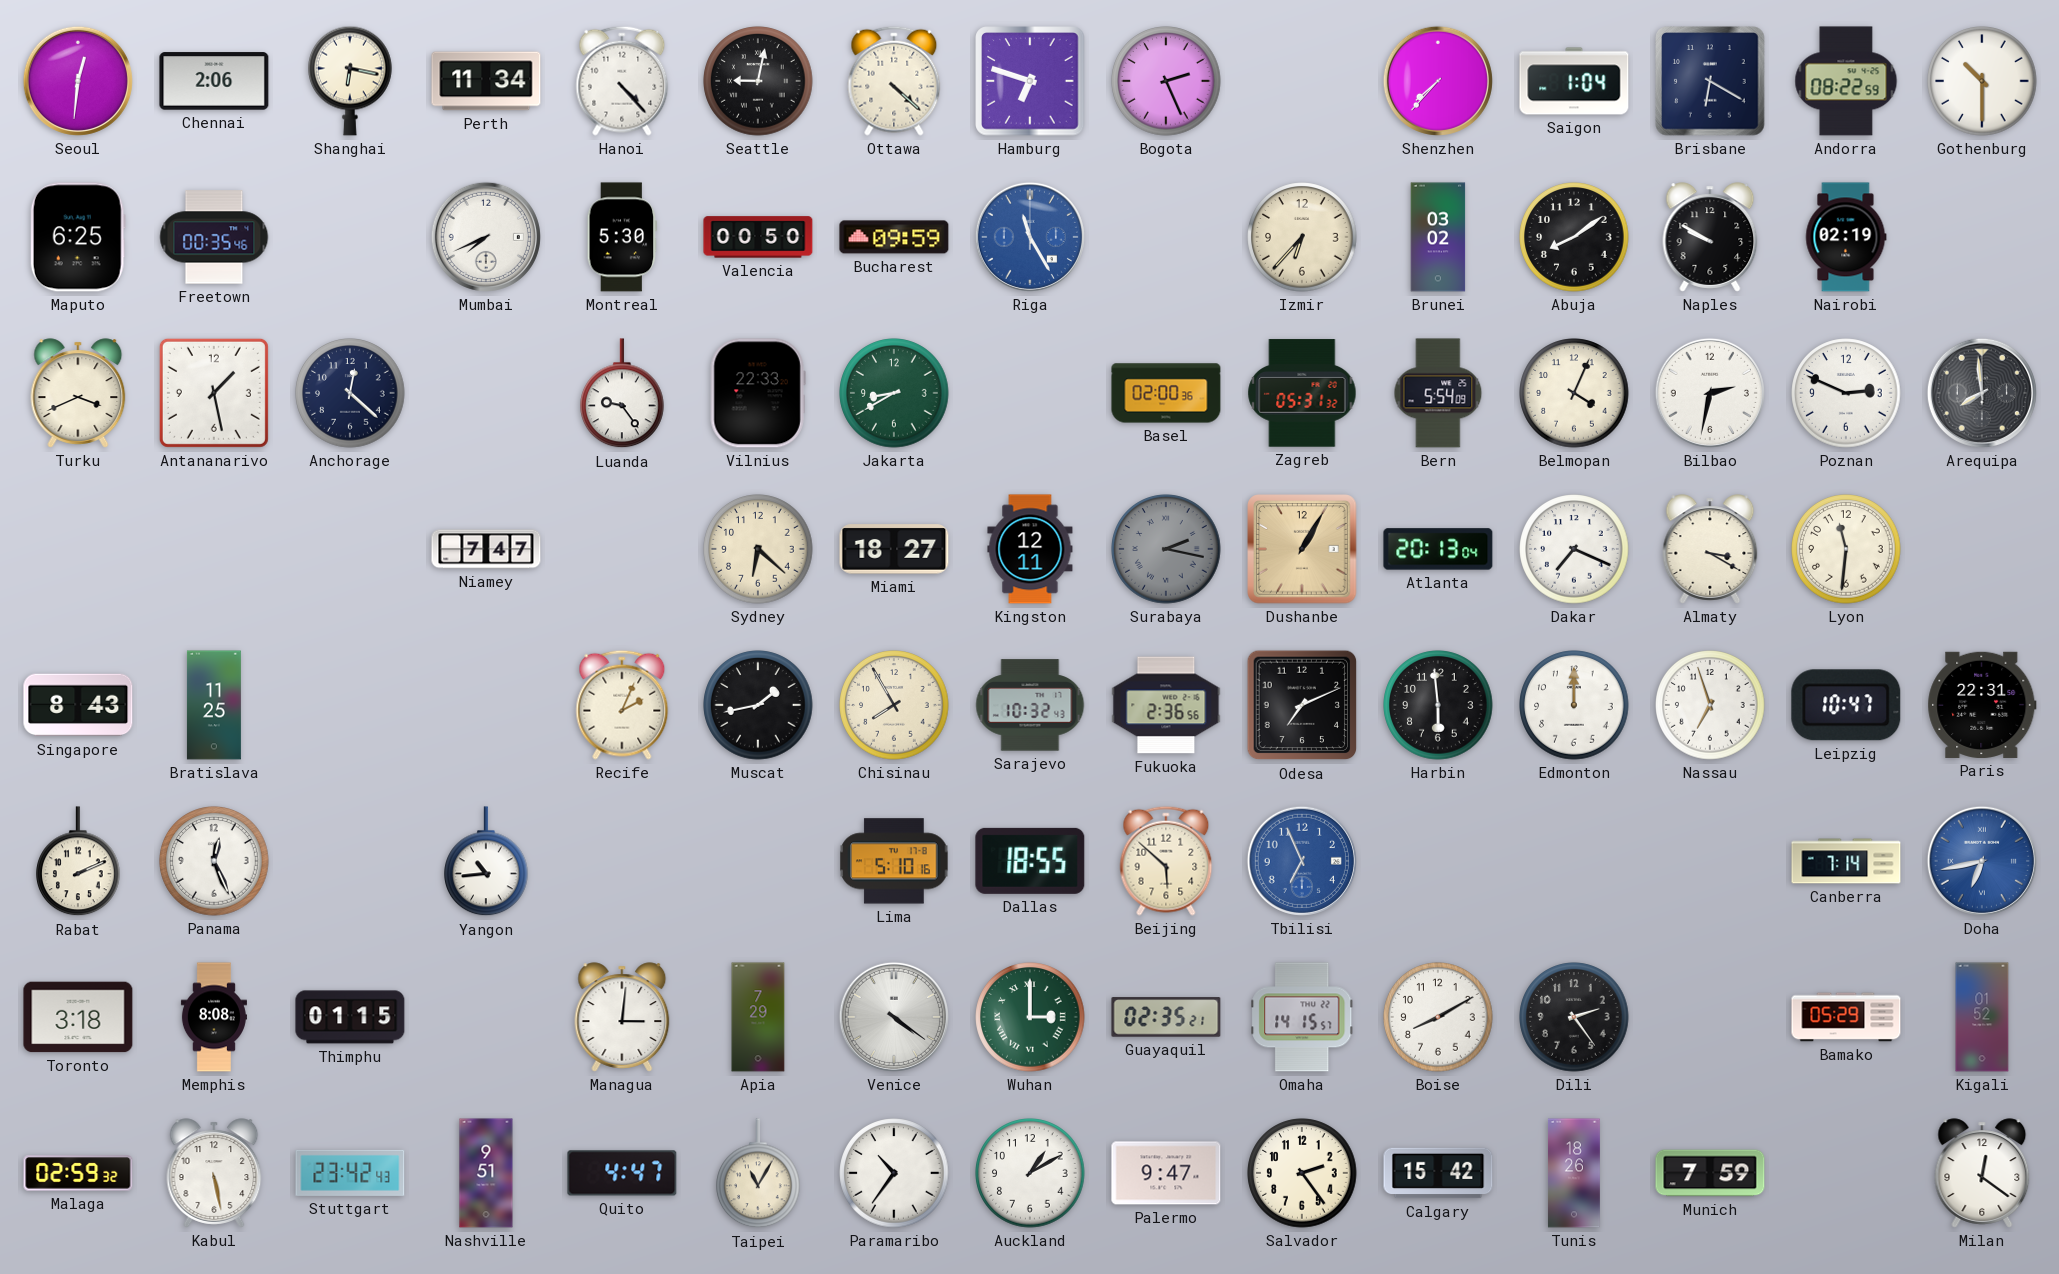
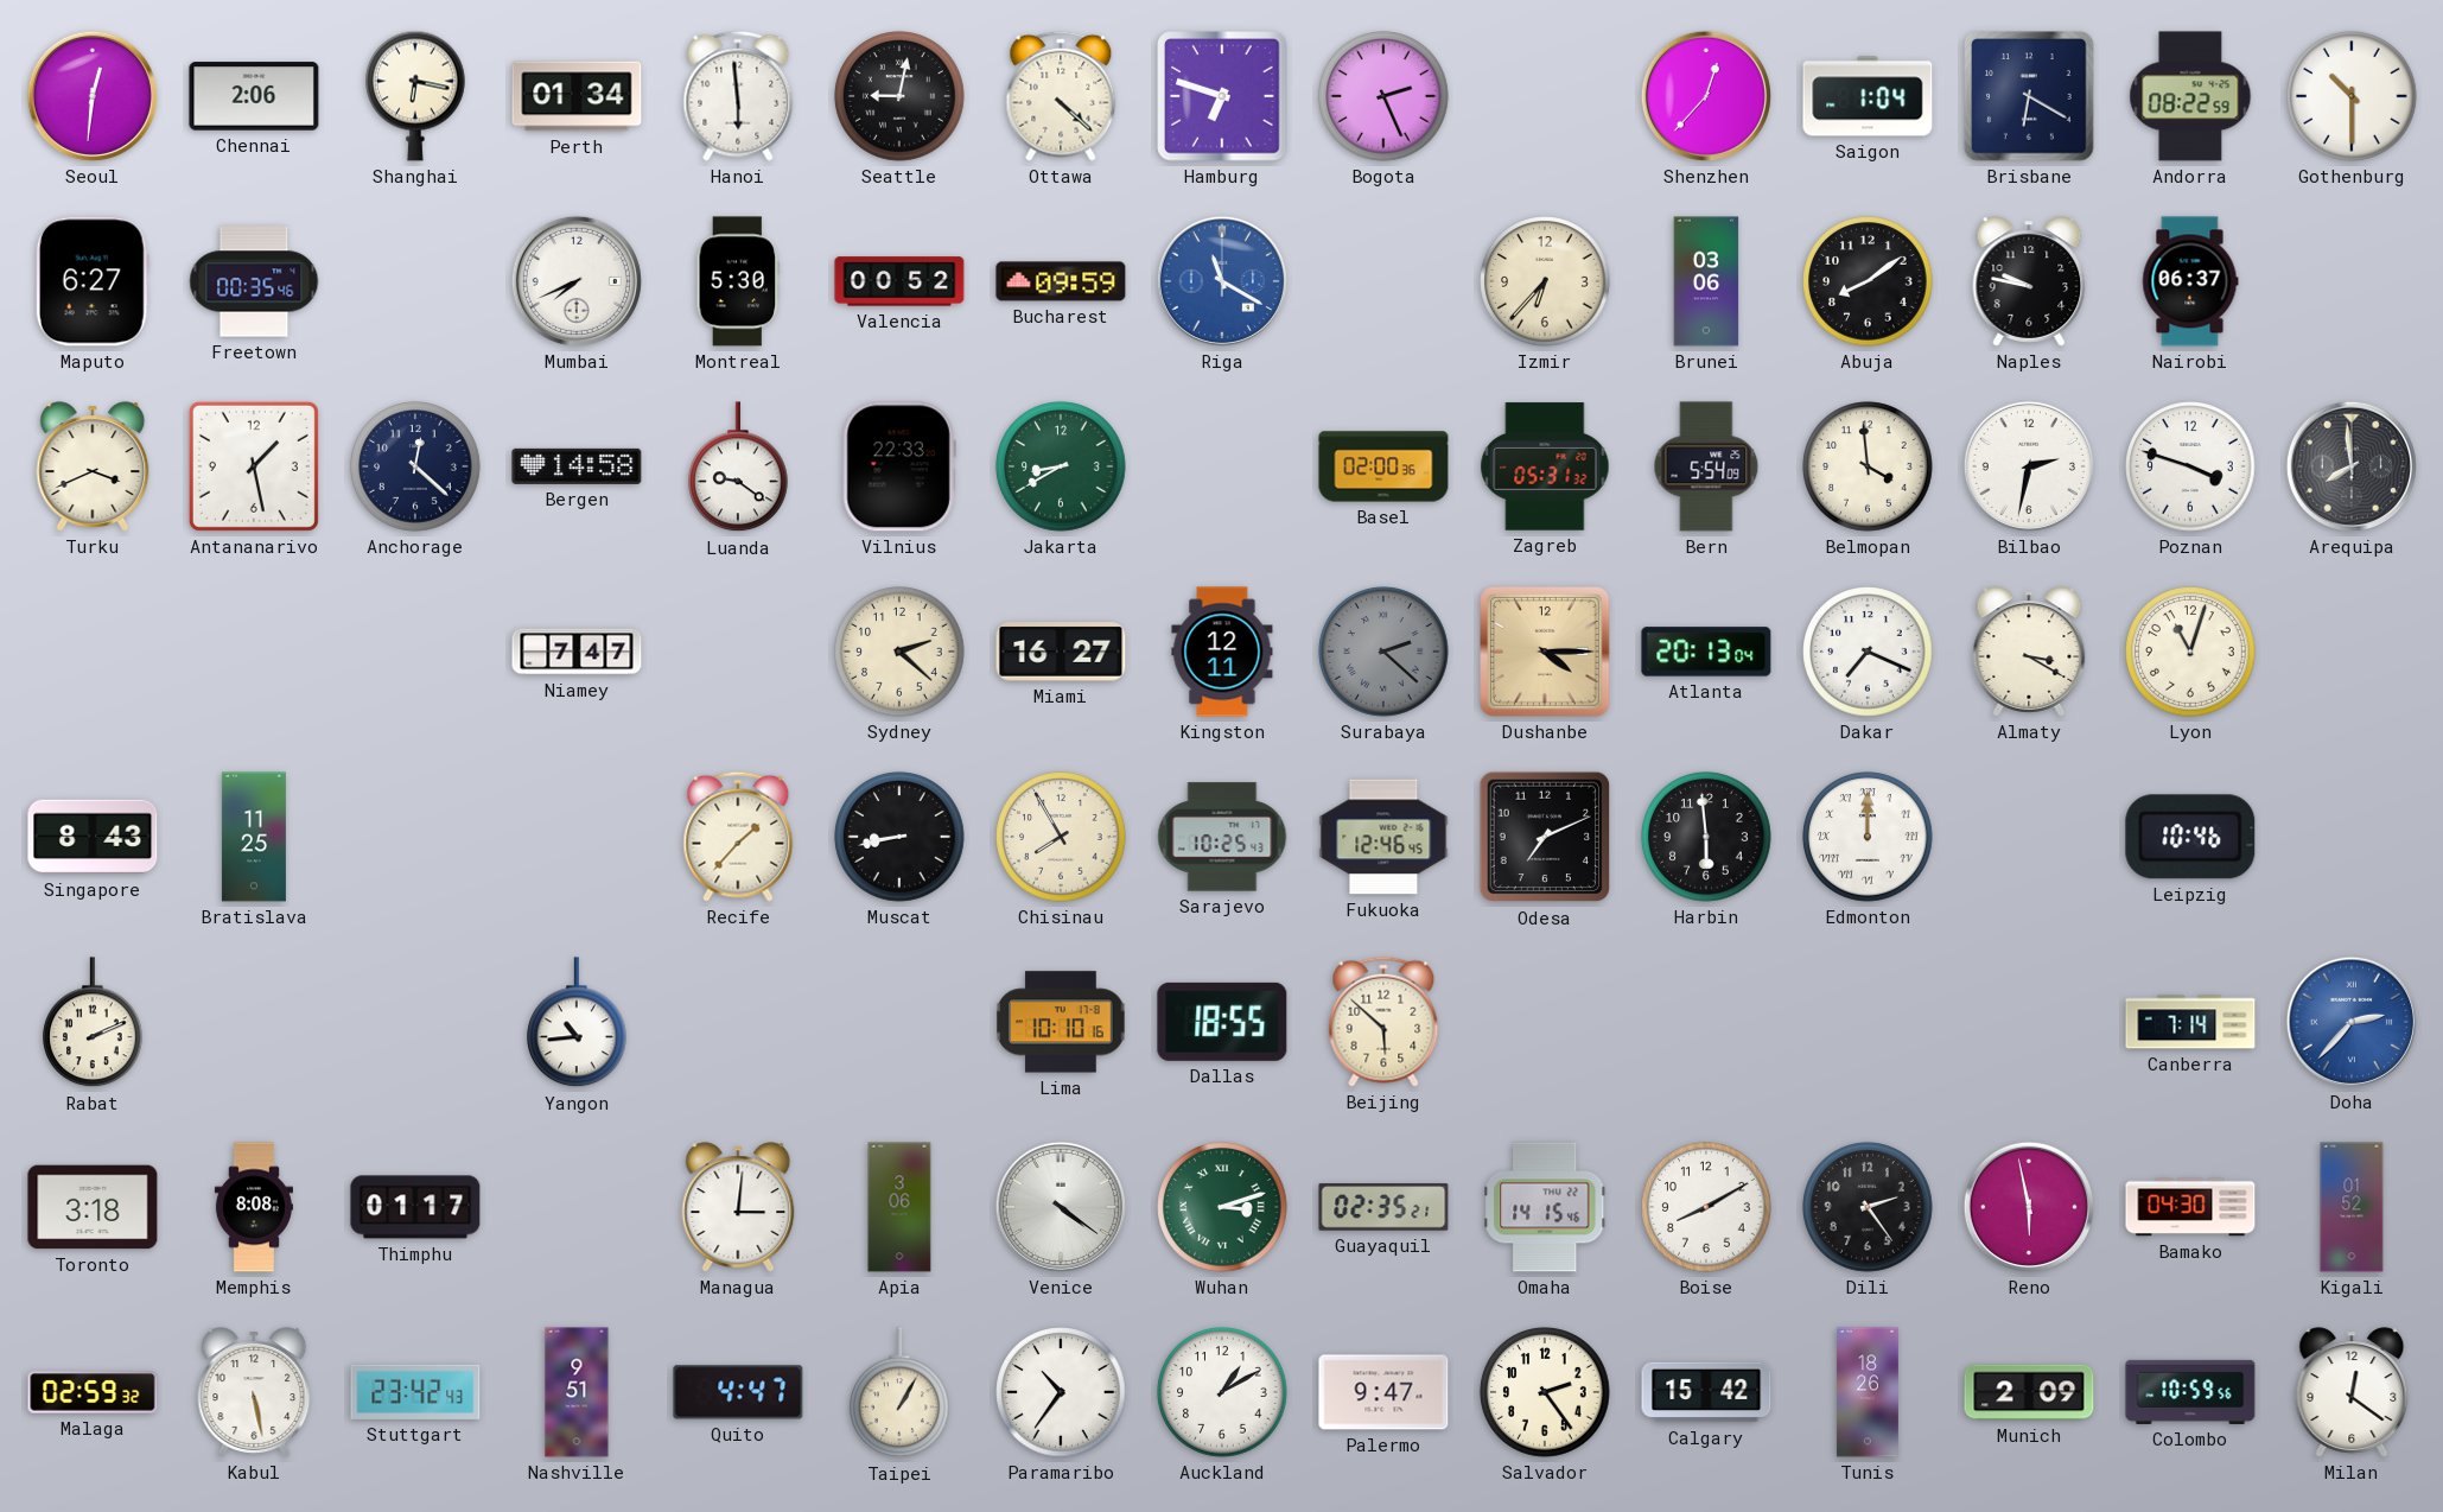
Perth: 11:34 -> 01:34 (577, 96)
Hanoi: 4:23 -> 5:59 (738, 96)
Shenzhen: 7:37 -> 12:37 (1706, 96)
Maputo: 6:25 -> 6:27 (93, 281)
Valencia: 00:50 -> 00:52 (899, 281)
Riga: 11:25 -> 11:20 (1222, 281)
Brunei: 03:02 -> 03:06 (1706, 281)
Naples: 9:50 -> 9:47 (2029, 281)
Nairobi: 02:19 -> 06:37 (2190, 281)
Bergen: none -> 14:58 (577, 466)
Luanda: 9:24 -> 9:21 (739, 468)
Belmopan: 4:04 -> 3:59 (1868, 466)
Poznan: 2:49 -> 3:48 (2190, 466)
Sydney: 6:22 -> 2:22 (899, 652)
Miami: 18:27 -> 16:27 (1061, 652)
Surabaya: 2:17 -> 2:22 (1383, 652)
Dushanbe: 1:05 -> 4:15 (1545, 652)
Lyon: 11:31 -> 11:03 (2190, 652)
Recife: 2:04 -> 1:37 (738, 837)
Muscat: 1:43 -> 8:43 (899, 837)
Sarajevo: 10:32 -> 10:25 (1222, 837)
Fukuoka: 2:36 -> 12:46 (1383, 837)
Edmonton numerals: Arabic -> Roman (1868, 837)
Nassau: 6:57 -> none (1710, 705)
Leipzig: 10:47 -> 10:46 (2190, 837)
Paris: 22:31 -> none (1982, 705)
Panama: 12:26 -> none (214, 861)
Lima: 5:10 -> 10:10 (1061, 1022)
Tbilisi: 6:56 -> none (1302, 861)
Doha: 6:43 -> 2:37 (2352, 1022)
Thimphu: 01:15 -> 01:17 (415, 1207)
Apia: 7:29 -> 3:06 (899, 1207)
Wuhan: 3:00 -> 3:12 (1222, 1207)
Omaha: 14:15:57 -> 14:15:46 (1545, 1207)
Reno: none -> 5:58 (2029, 1207)
Bamako: 05:29 -> 04:30 (2190, 1207)
Taipei: 11:05 -> 1:05 (901, 1393)
Munich: 7:59 -> 2:09 (2029, 1392)
Colombo: none -> 10:59 (2190, 1392)
